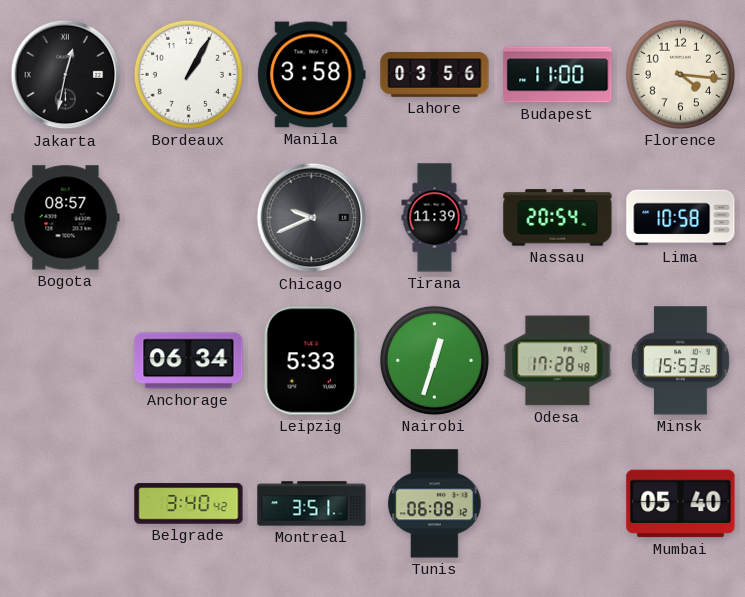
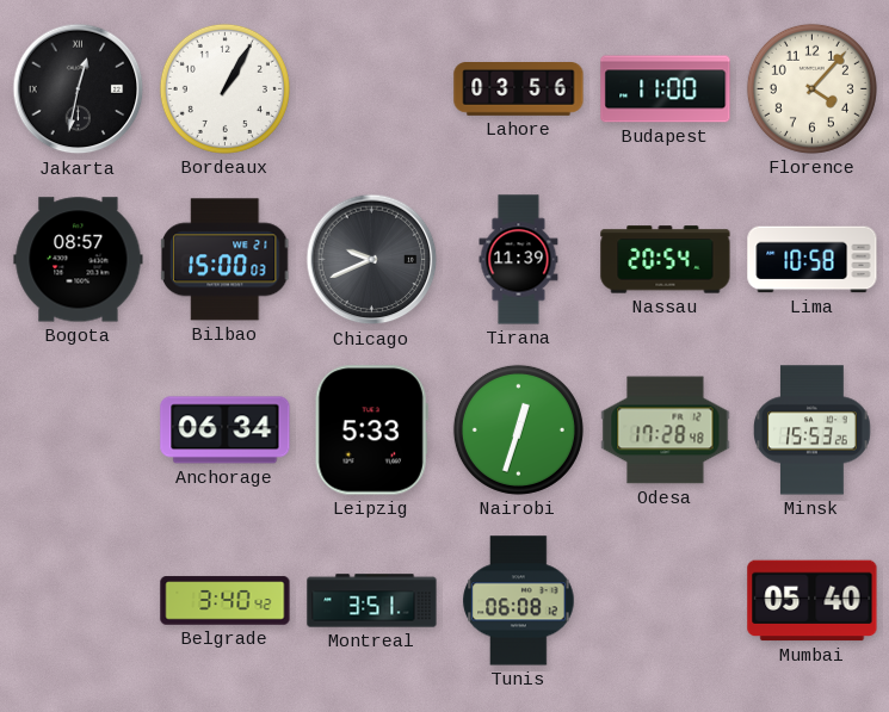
Manila: 3:58 -> none (312, 75)
Florence: 4:16 -> 4:07 (811, 88)
Bilbao: none -> 15:00 (226, 260)
